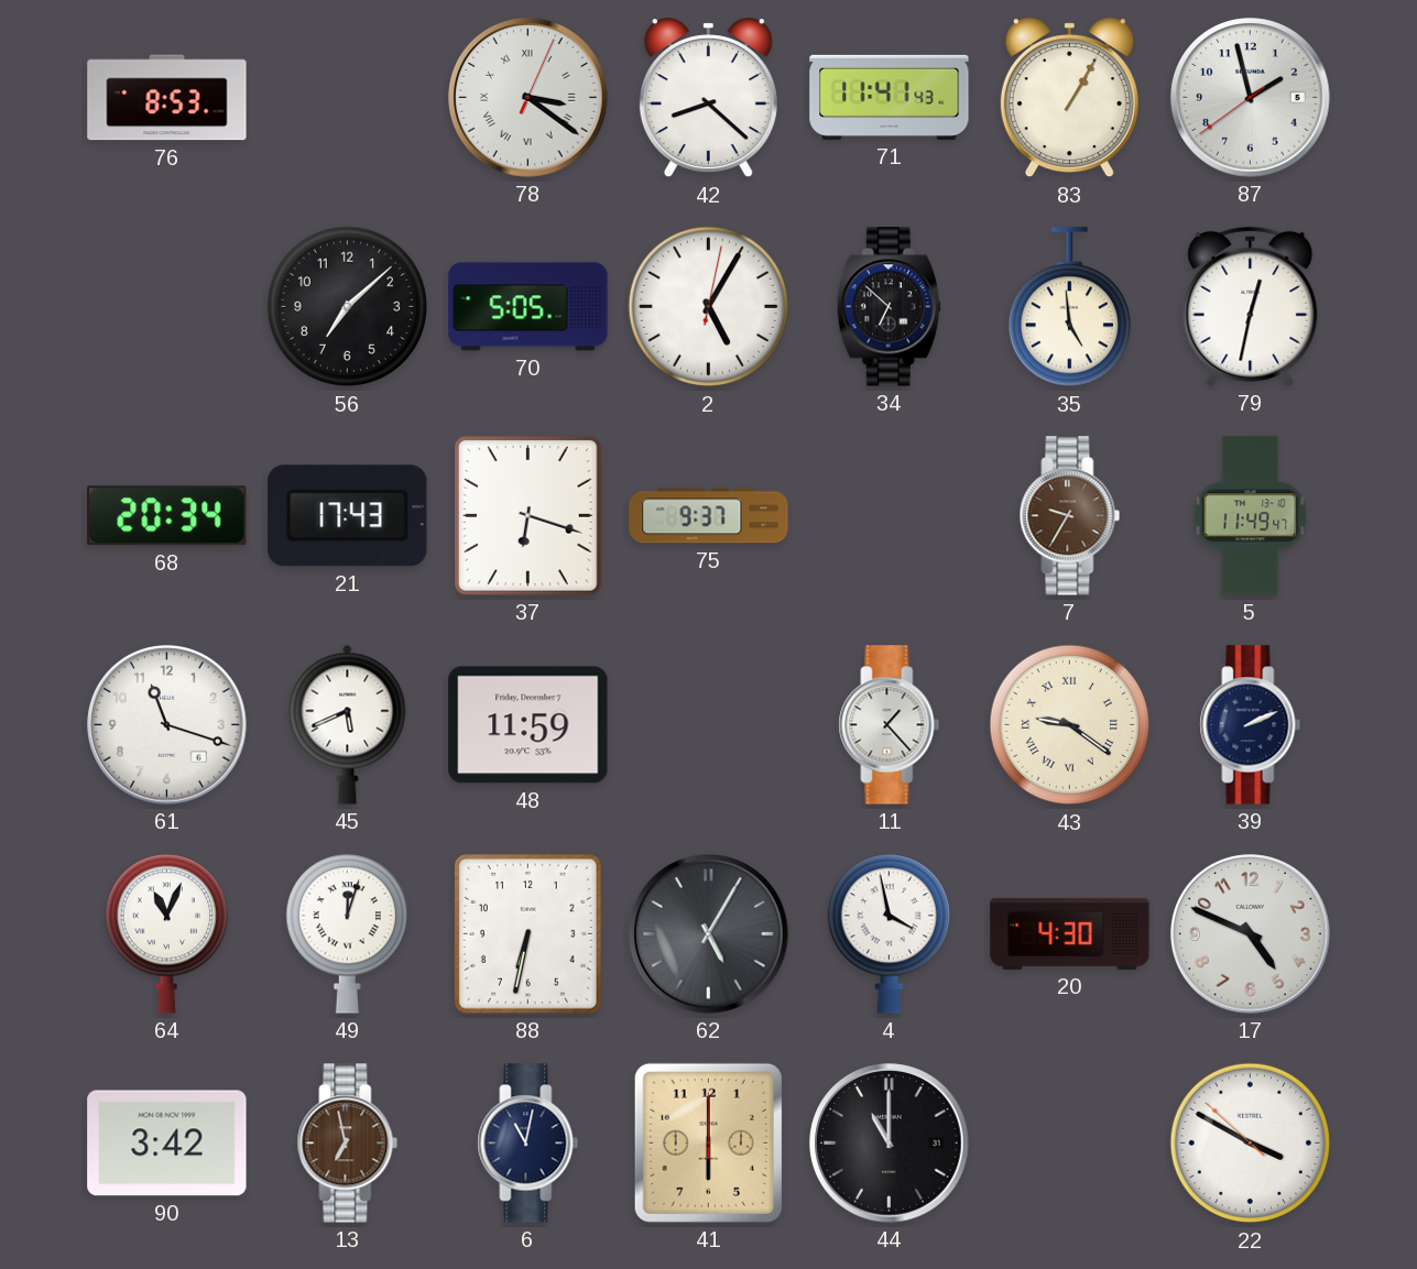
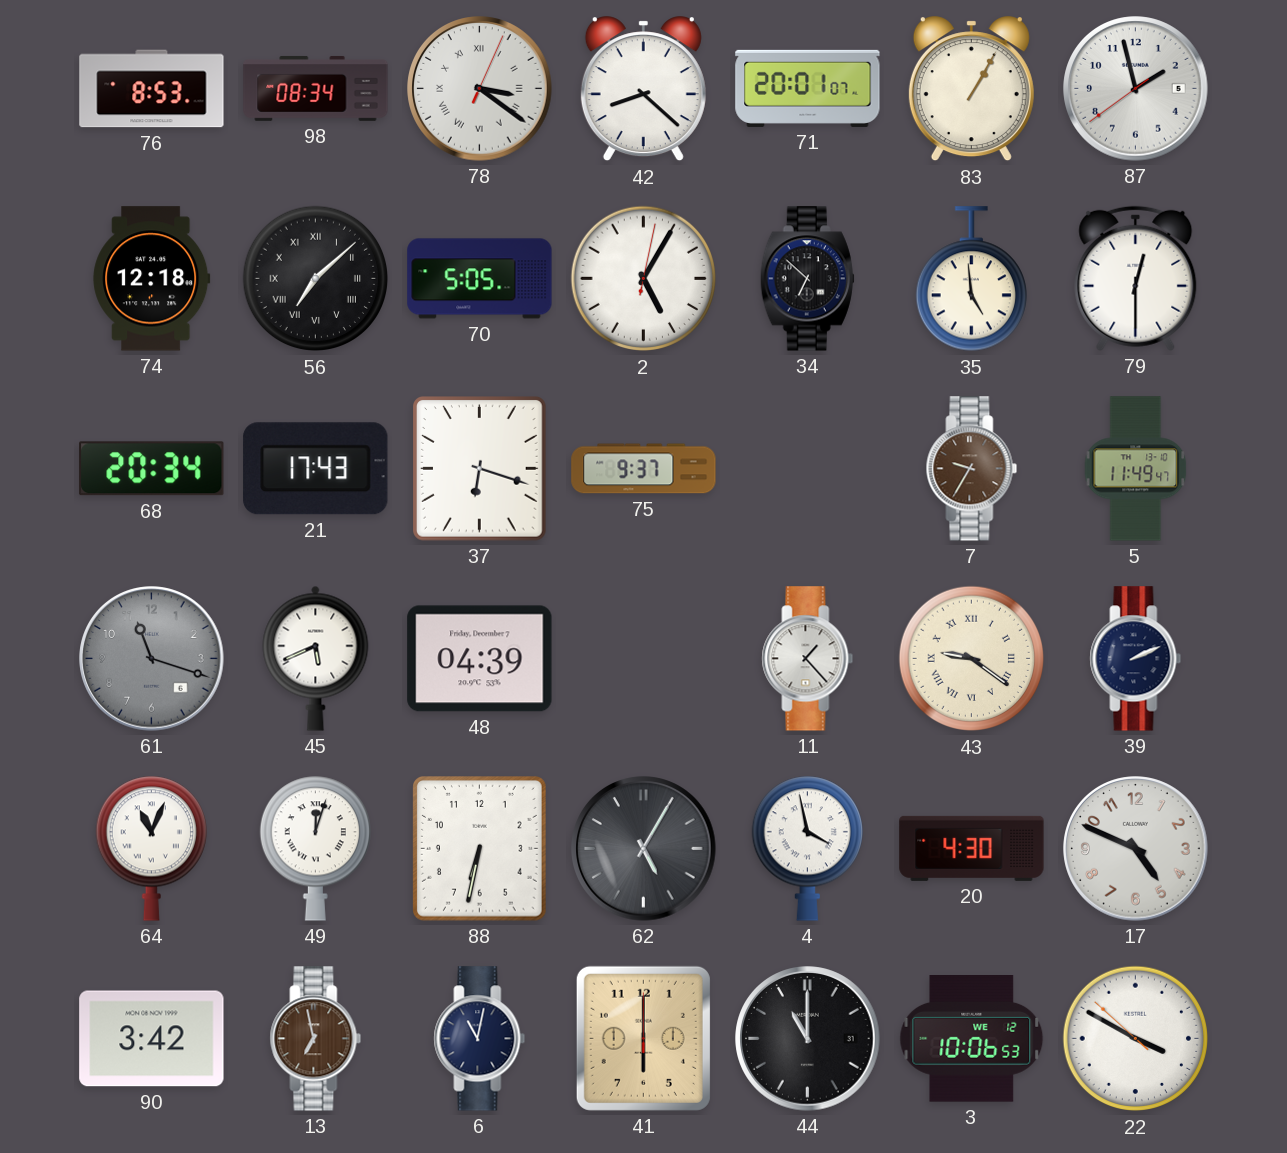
98: none -> 08:34 (316, 88)
71: 11:41 -> 20:01 (808, 88)
74: none -> 12:18 (152, 279)
56 numerals: Arabic -> Roman (316, 279)
79: 12:32 -> 12:30 (1136, 278)
61 dial: white -> grey (152, 659)
48: 11:59 -> 04:39 (480, 659)
3: none -> 10:06 (972, 1039)
